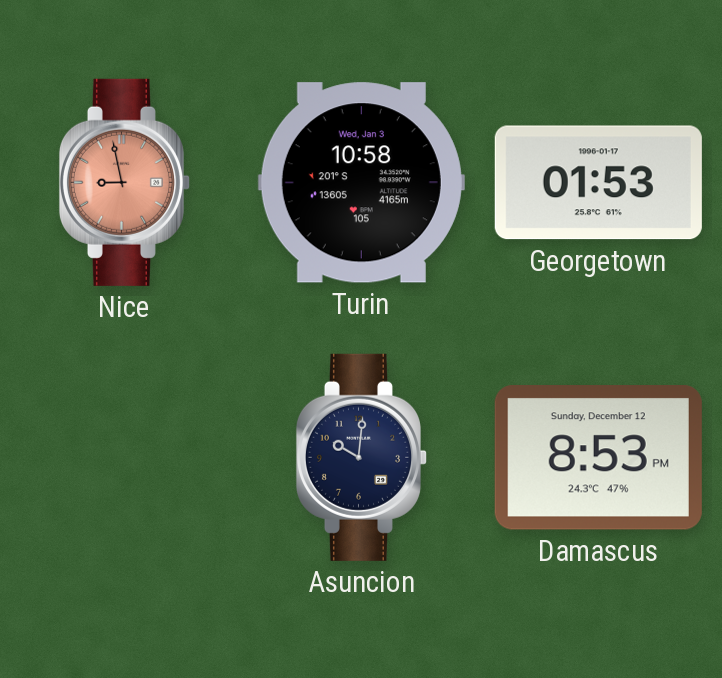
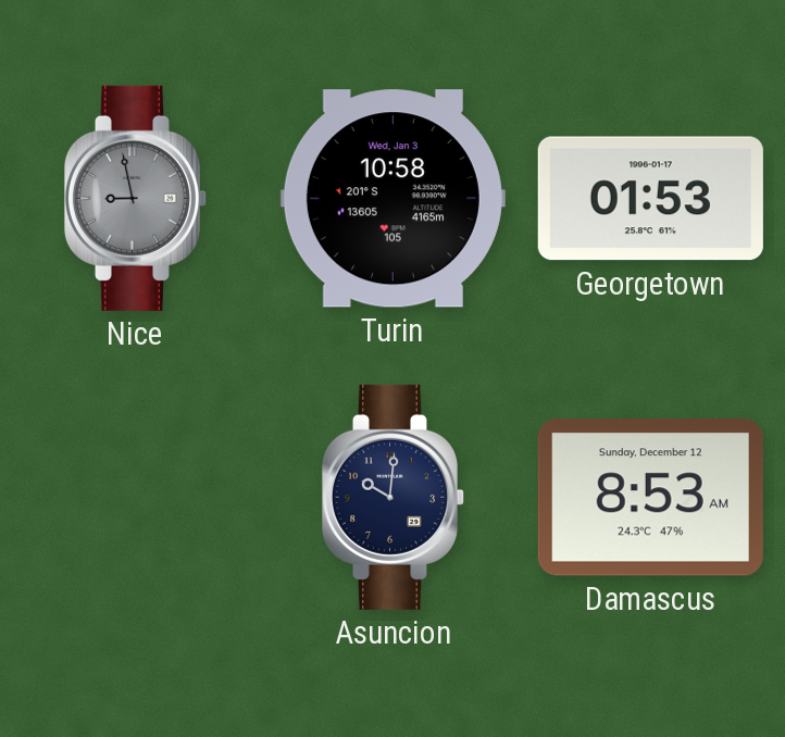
Nice dial: salmon -> grey (135, 198)
Damascus: 8:53 PM -> 8:53 AM (650, 498)
